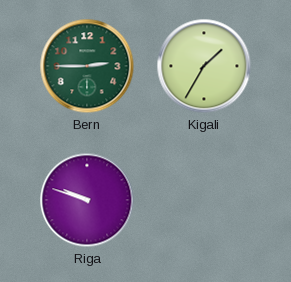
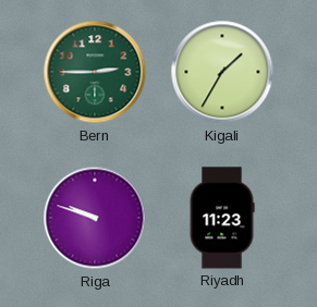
Riyadh: none -> 11:23 (222, 218)
